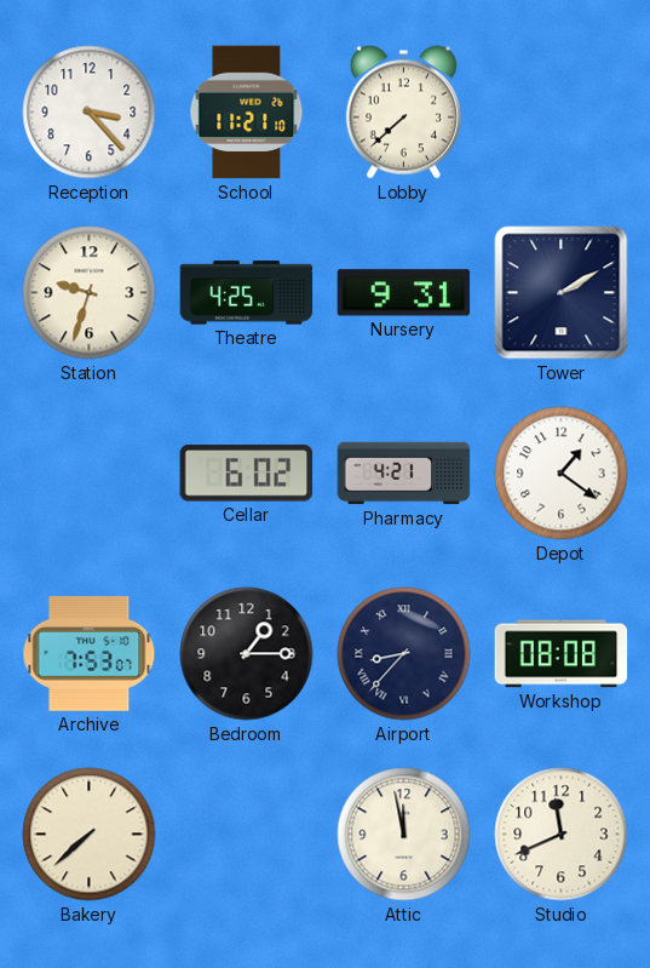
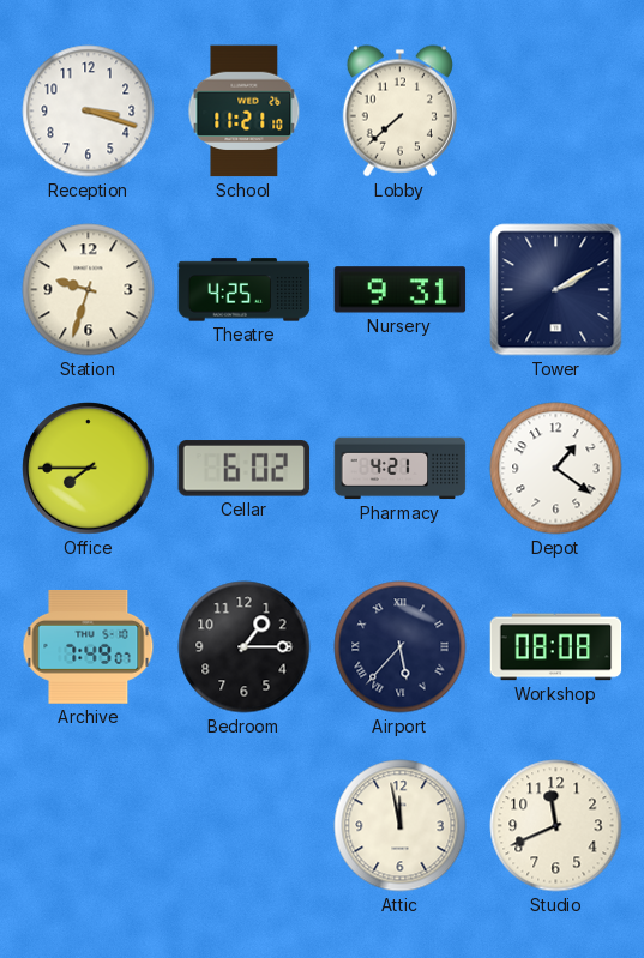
Reception: 3:23 -> 3:18 (89, 112)
Office: none -> 7:45 (89, 469)
Archive: 7:53 -> 7:49 (89, 646)
Airport: 8:37 -> 5:37 (401, 647)
Bakery: 7:38 -> none (90, 835)
